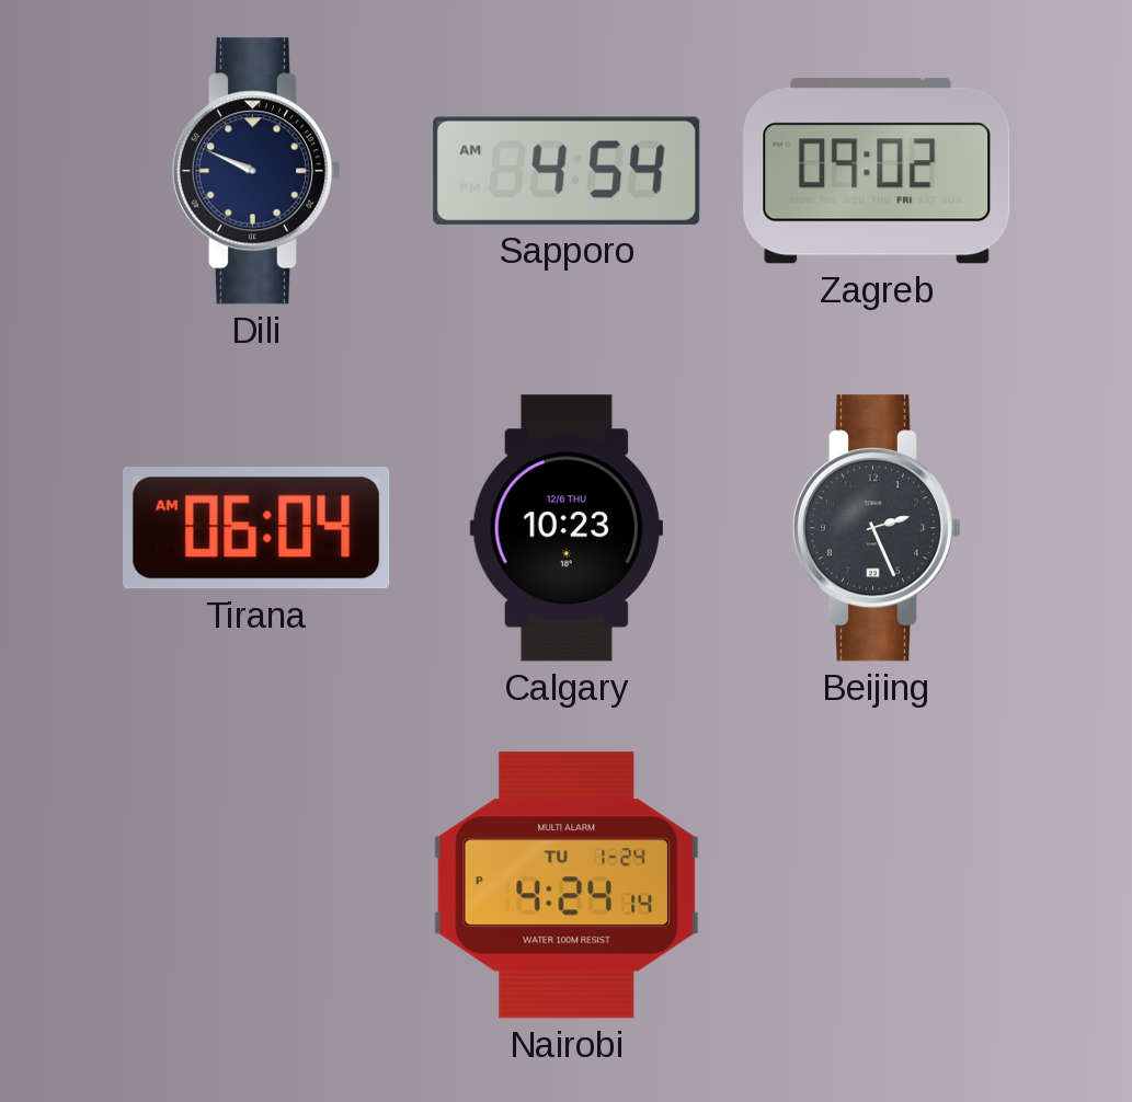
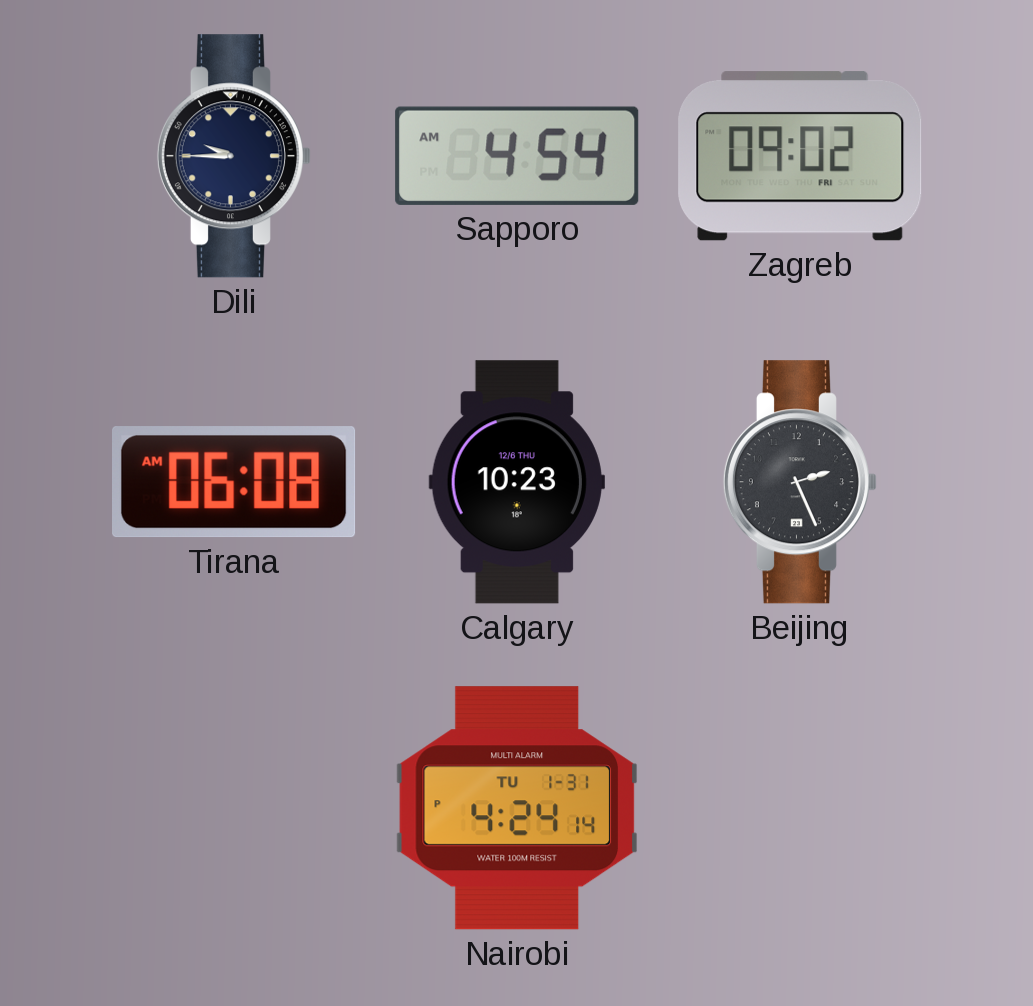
Dili: 9:49 -> 9:45 (234, 156)
Tirana: 06:04 -> 06:08 (235, 482)
Nairobi date: TU 1-24 -> TU 1-31 (516, 808)
